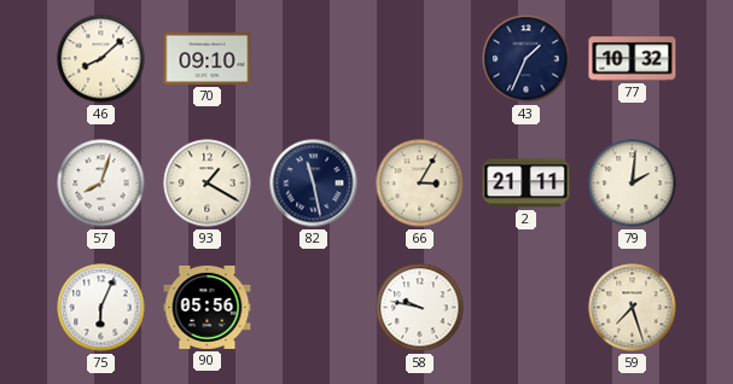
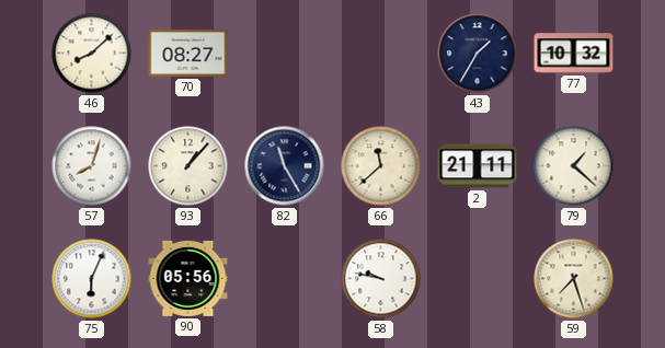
70: 09:10 -> 08:27 (188, 53)
43: 1:34 -> 1:35 (478, 54)
93: 1:20 -> 1:07 (188, 166)
82: 11:28 -> 11:25 (285, 166)
66: 3:05 -> 11:38 (381, 166)
79: 2:01 -> 1:22 (574, 166)
